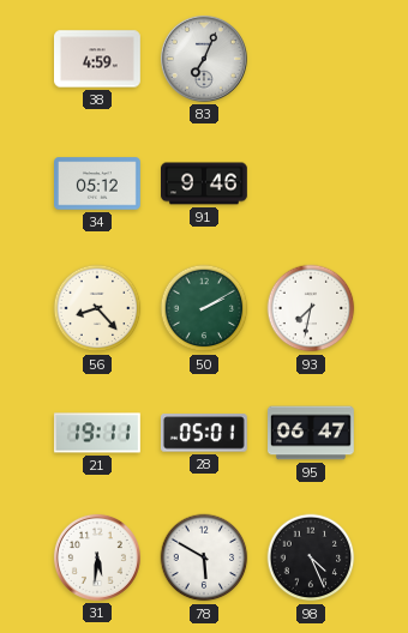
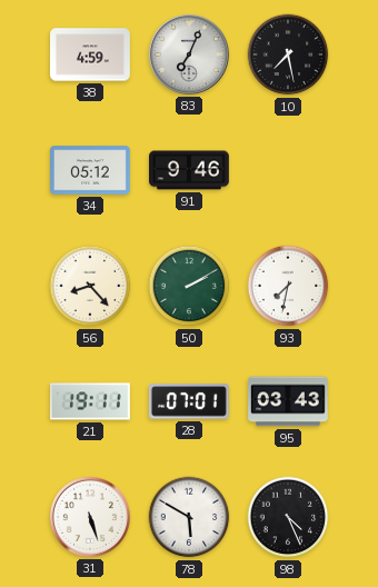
10: none -> 7:28 (288, 54)
28: 05:01 -> 07:01 (189, 401)
95: 06:47 -> 03:43 (289, 401)
31: 5:31 -> 5:27 (90, 517)
